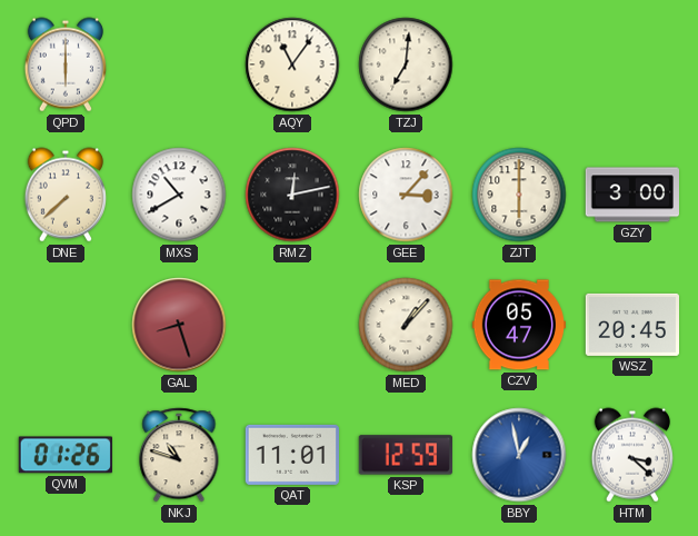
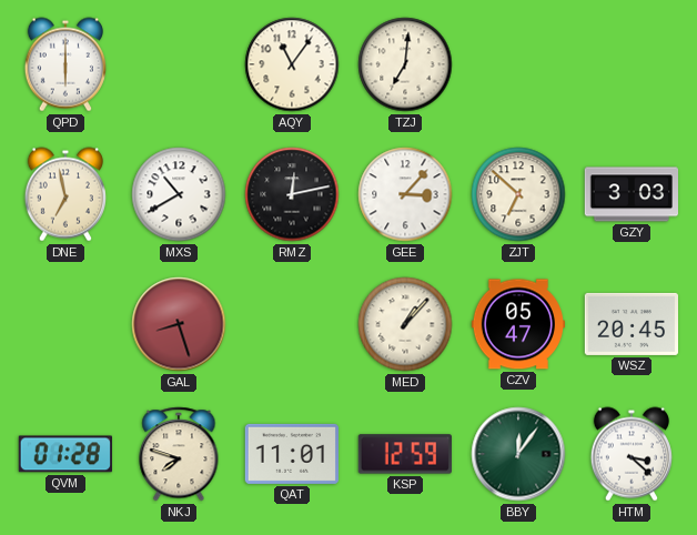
DNE: 7:38 -> 6:58 (65, 194)
ZJT: 6:00 -> 6:52 (518, 194)
GZY: 3:00 -> 3:03 (630, 194)
QVM: 01:26 -> 01:28 (65, 454)
NKJ: 10:48 -> 7:48 (179, 454)
BBY: 12:58 -> 12:06 (518, 454)
BBY dial: blue -> green (518, 454)
